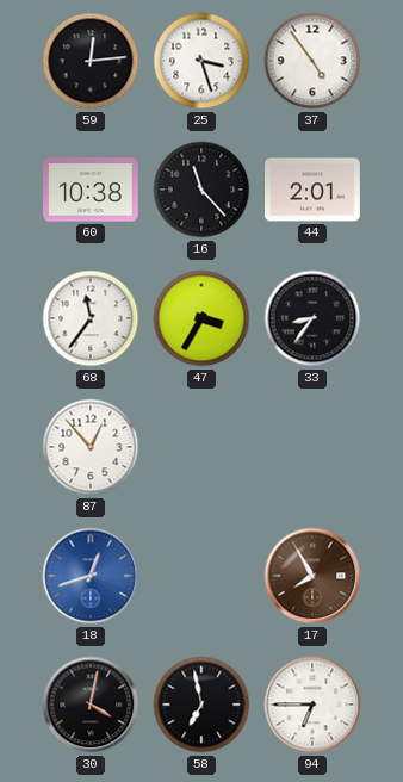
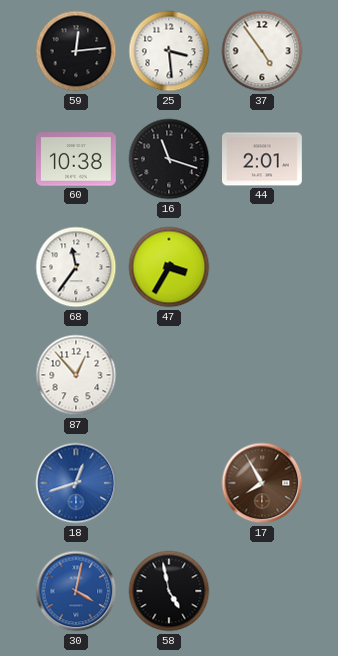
25: 3:27 -> 3:29 (169, 51)
16: 11:23 -> 11:18 (169, 159)
33: 8:36 -> none (312, 318)
30 dial: black -> blue (76, 591)
58: 6:58 -> 4:58 (169, 591)
94: 6:45 -> none (312, 705)
